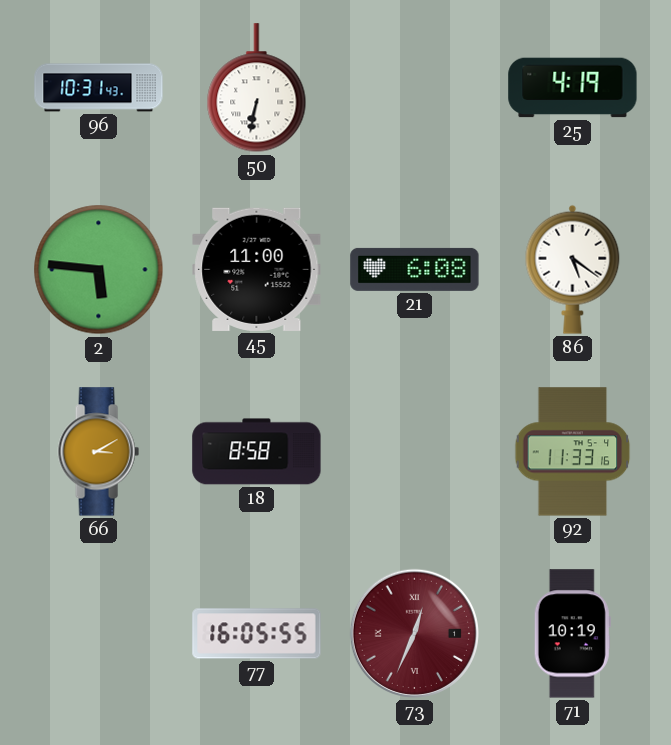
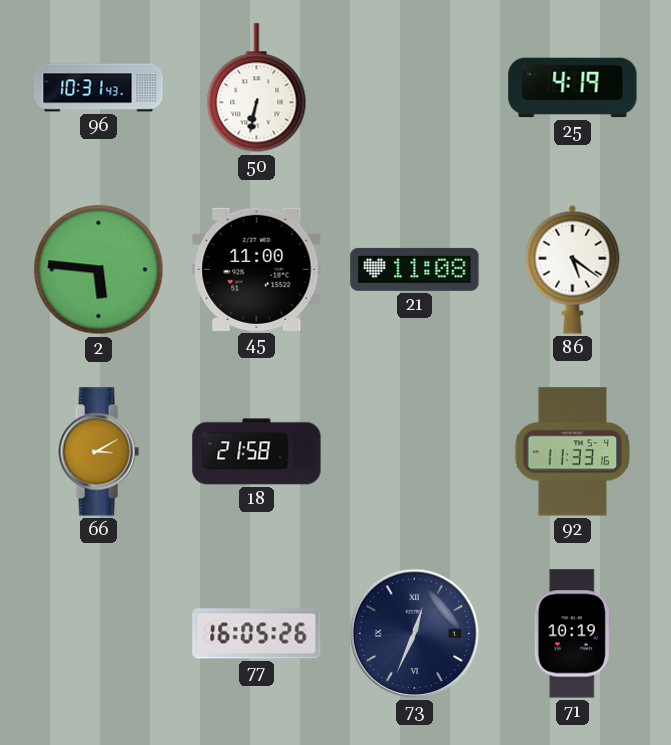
21: 6:08 -> 11:08 (415, 269)
18: 8:58 -> 21:58 (257, 452)
77: 16:05:55 -> 16:05:26 (257, 634)
73 dial: burgundy -> navy (414, 633)
